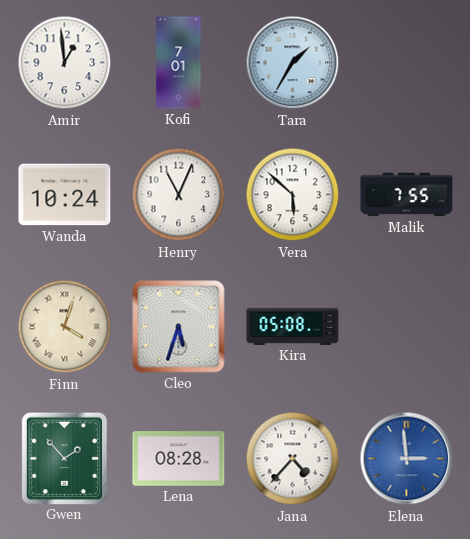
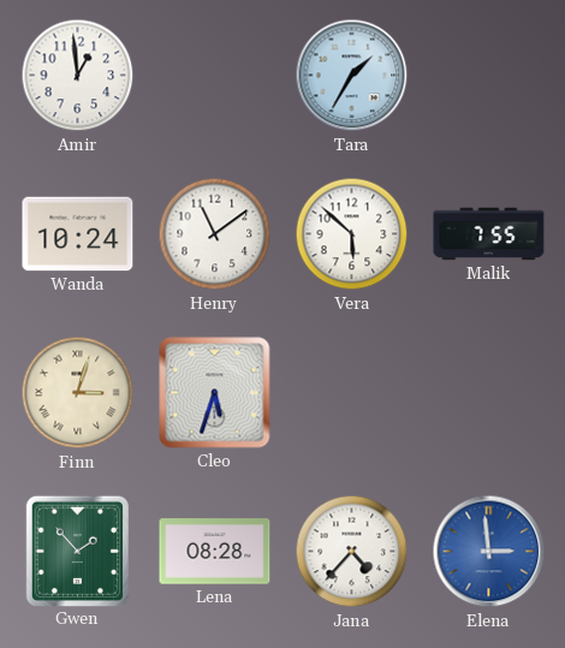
Kofi: 7:01 -> none (179, 63)
Henry: 11:04 -> 11:09 (215, 234)
Finn: 4:03 -> 3:03 (78, 393)
Kira: 05:08 -> none (293, 326)
